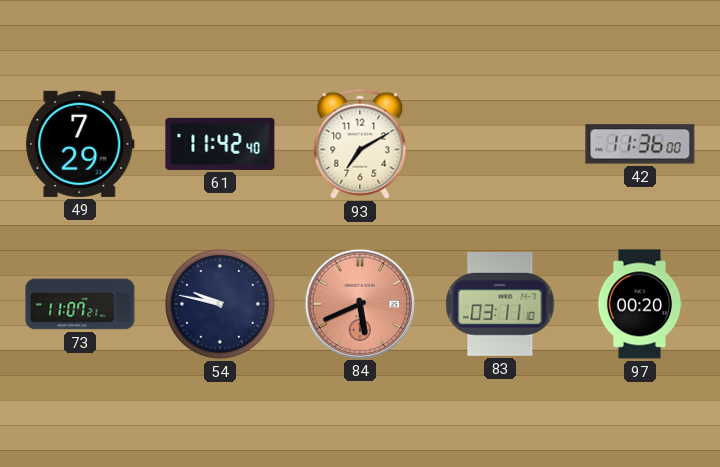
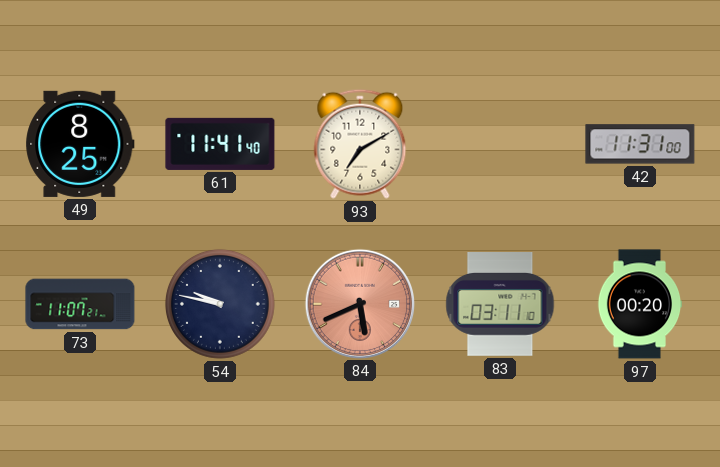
49: 7:29 -> 8:25 (80, 144)
61: 11:42 -> 11:41 (220, 144)
42: 11:36 -> 11:31 (640, 144)
